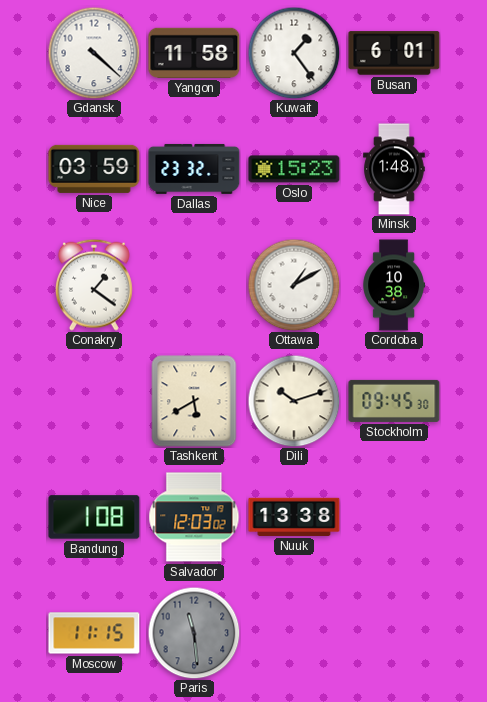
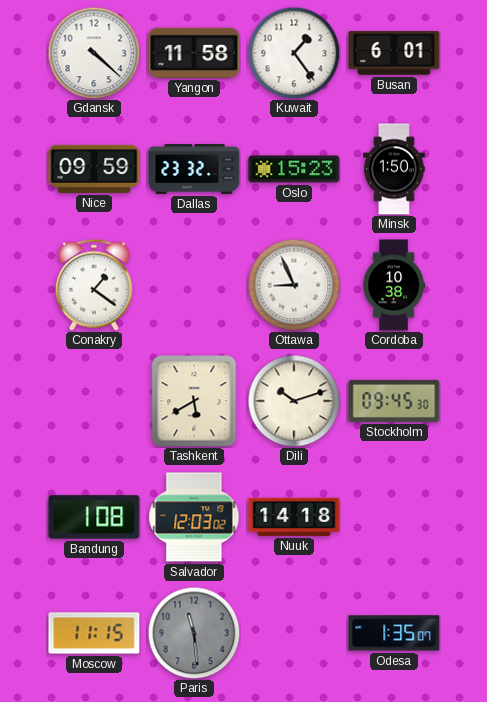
Nice: 03:59 -> 09:59 (94, 169)
Minsk: 1:48 -> 1:50 (394, 169)
Ottawa: 1:10 -> 8:56 (294, 285)
Nuuk: 13:38 -> 14:18 (294, 517)
Odesa: none -> 1:35 (394, 633)
